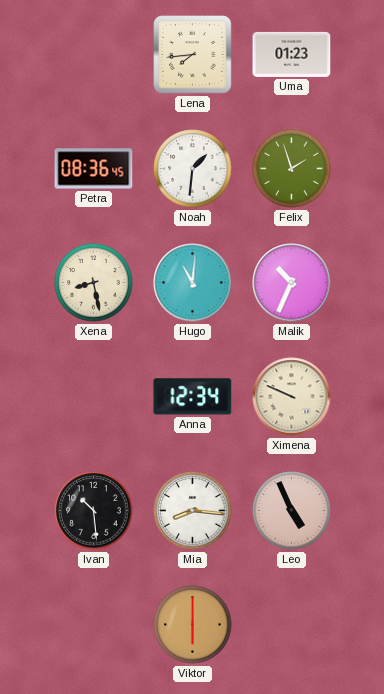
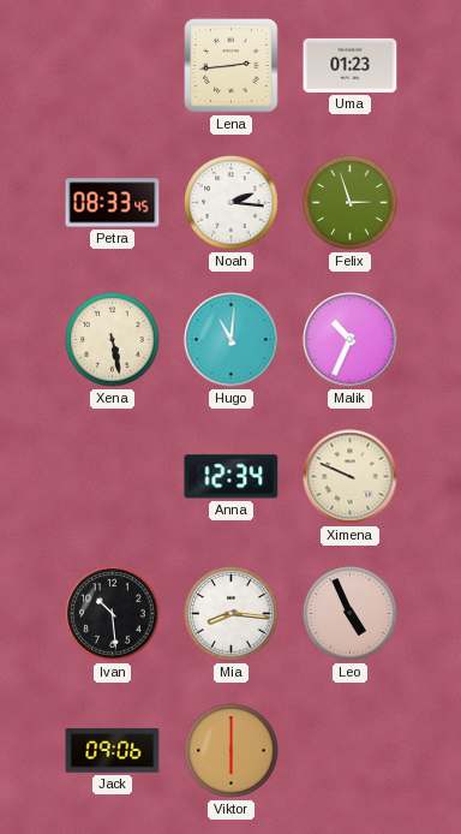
Lena: 7:44 -> 2:44 (232, 66)
Petra: 08:36 -> 08:33 (113, 203)
Noah: 1:31 -> 2:16 (232, 203)
Felix: 1:57 -> 2:57 (351, 203)
Xena: 8:28 -> 5:28 (113, 340)
Jack: none -> 09:06 (113, 751)
